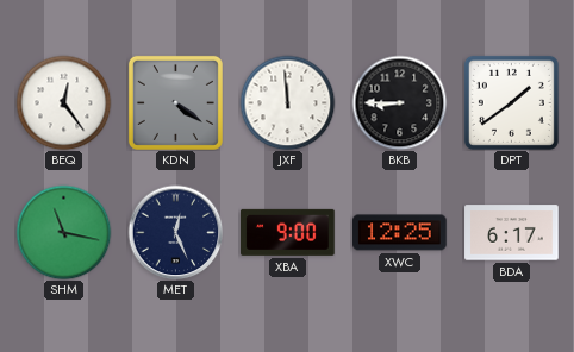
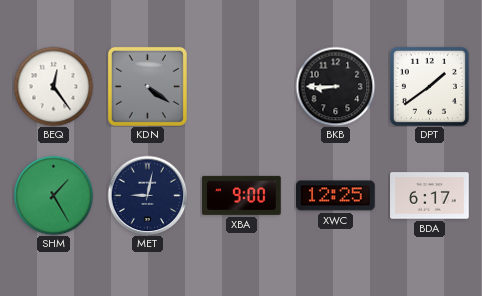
JXF: 11:59 -> none (287, 102)
SHM: 11:17 -> 1:25 (53, 195)
MET: 12:26 -> 9:02 (147, 195)
